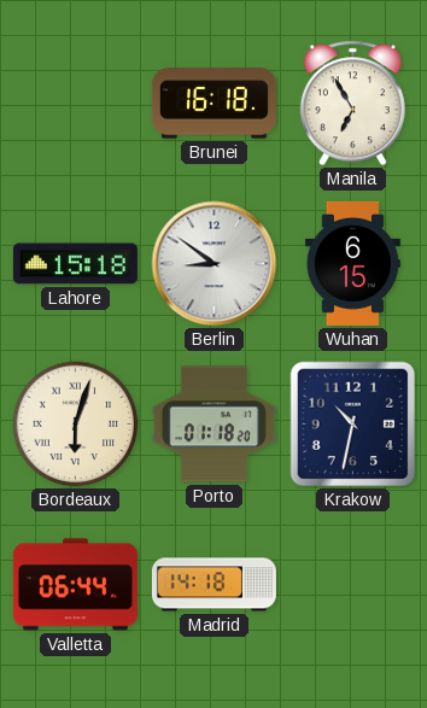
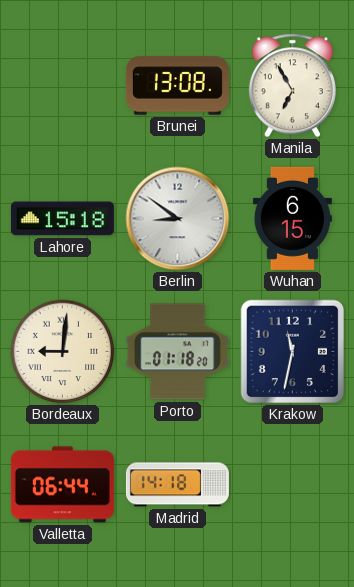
Brunei: 16:18 -> 13:08 (177, 86)
Bordeaux: 6:03 -> 9:01 (63, 352)
Krakow: 10:32 -> 11:32 (293, 352)
